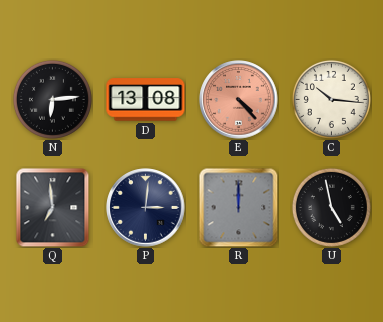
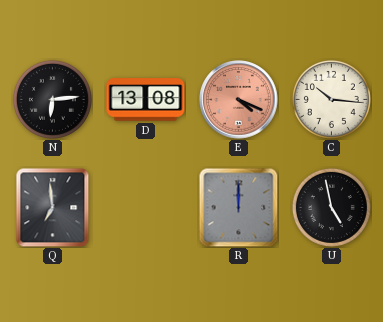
E: 4:23 -> 4:19 (239, 100)
P: 3:01 -> none (146, 208)
